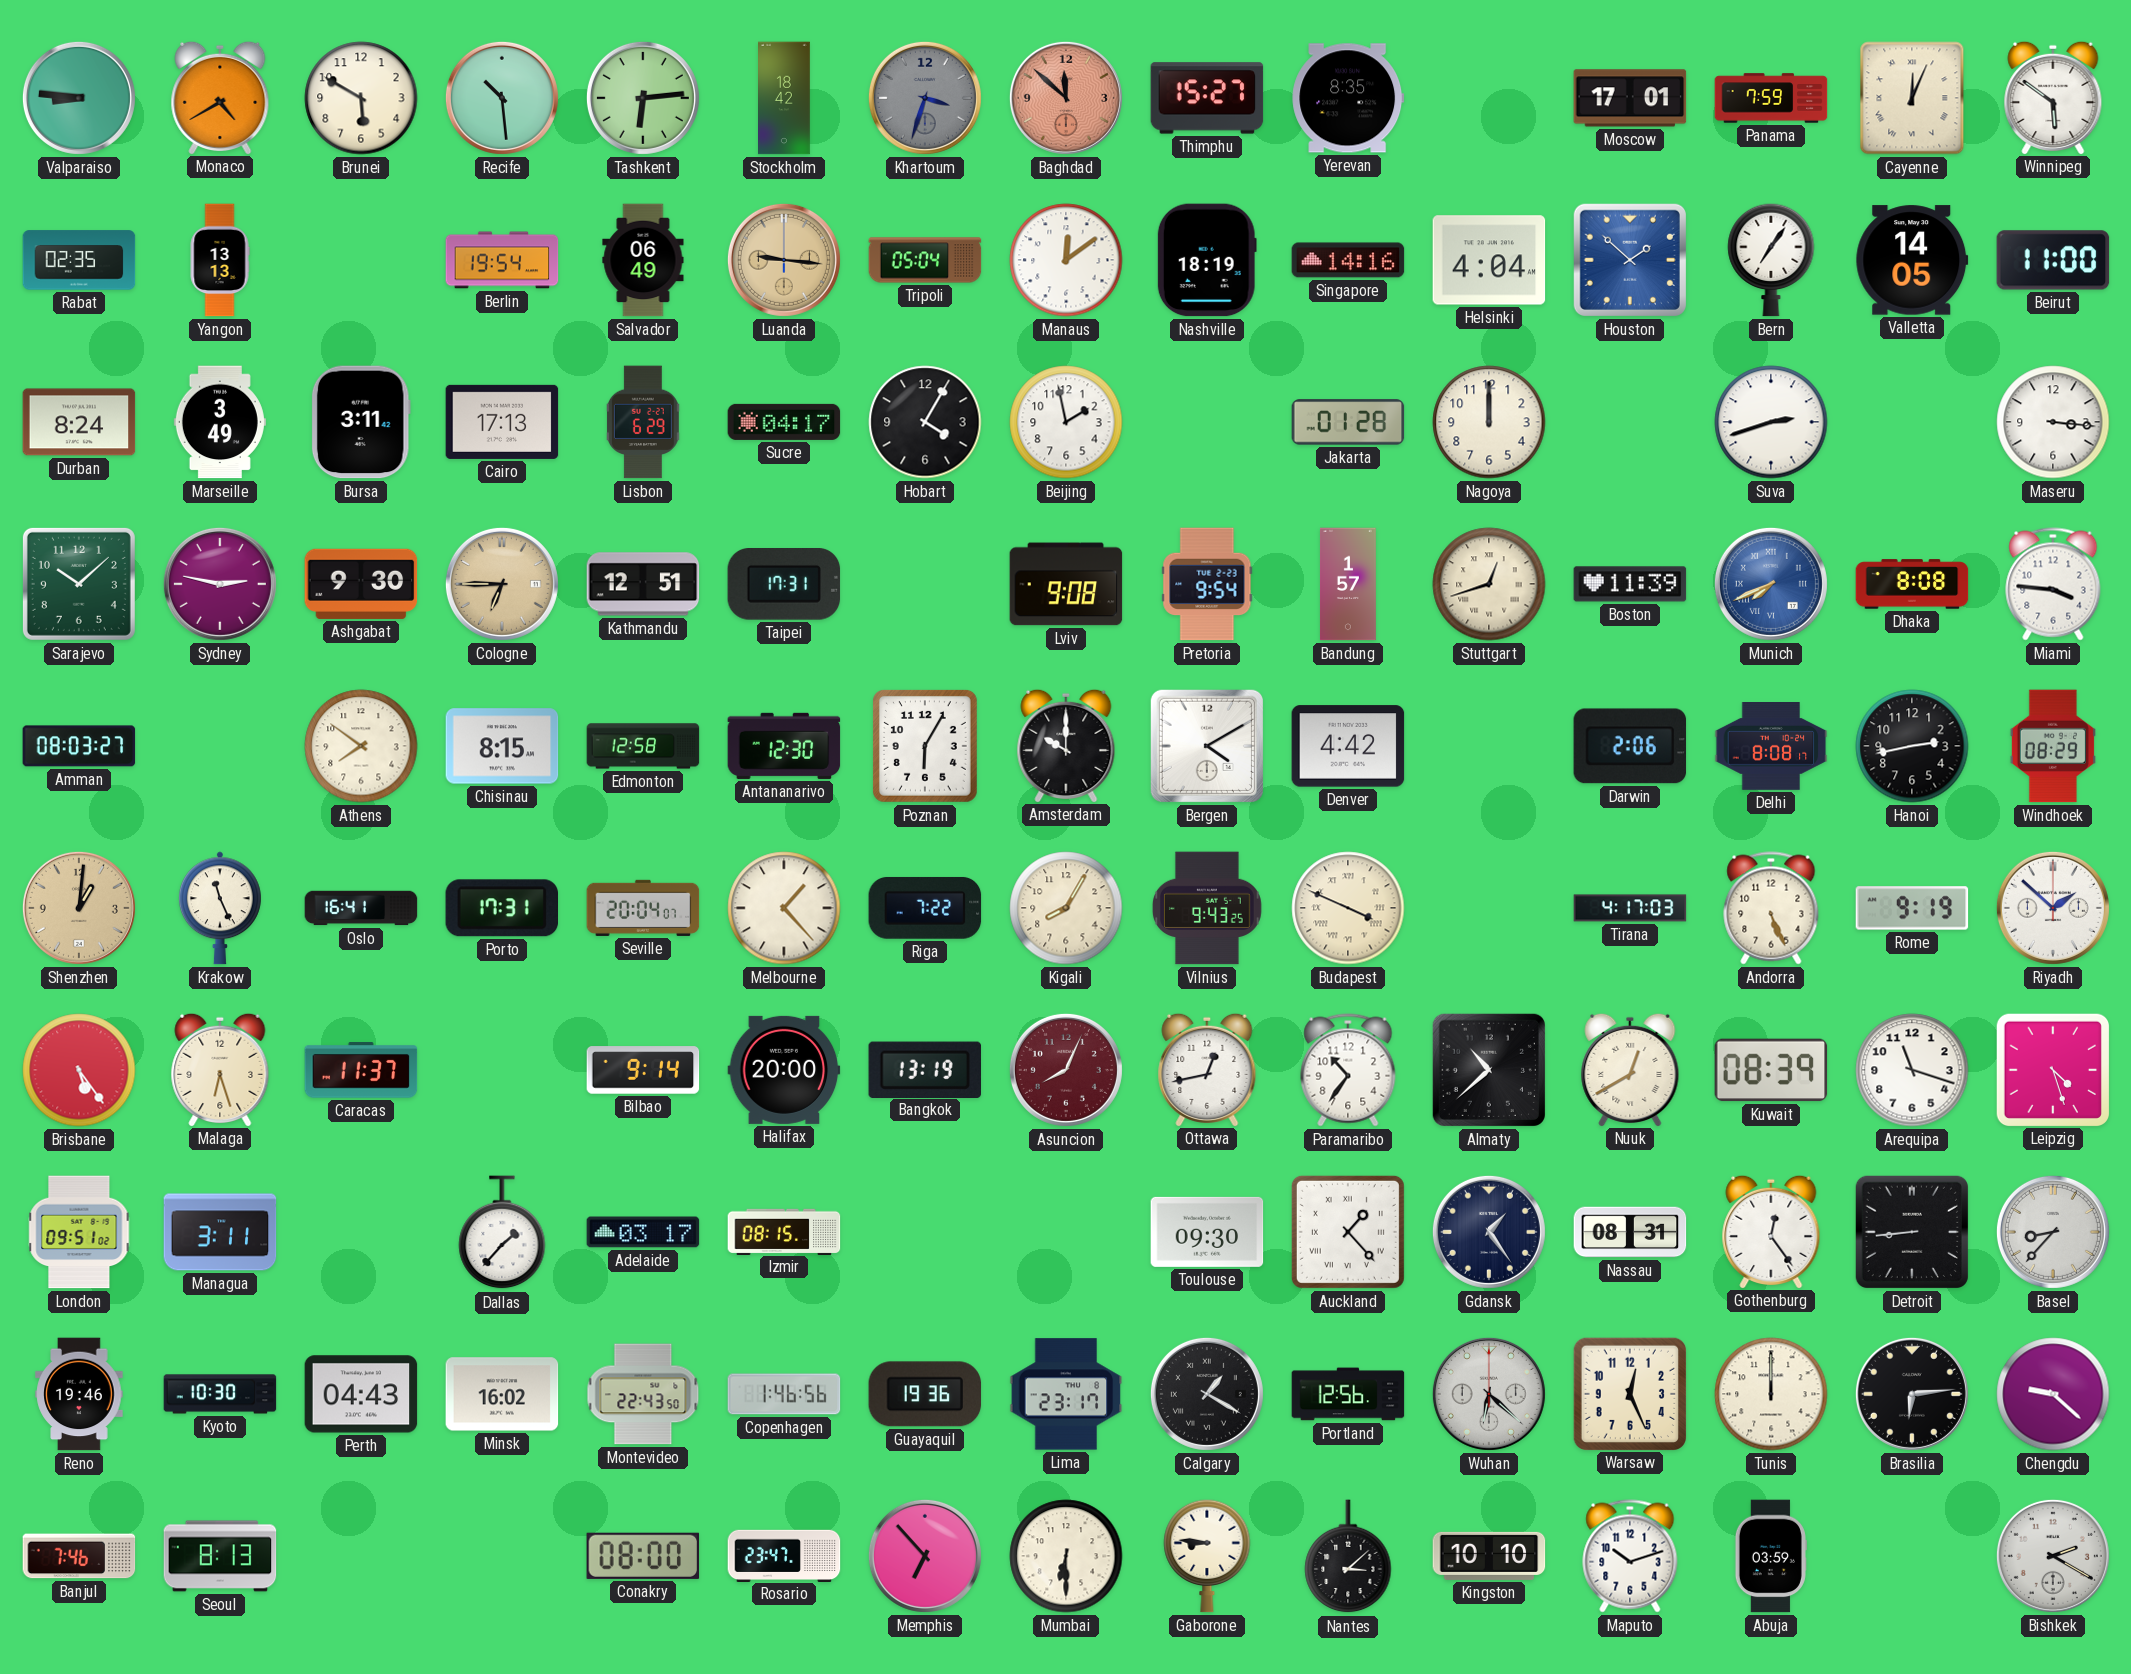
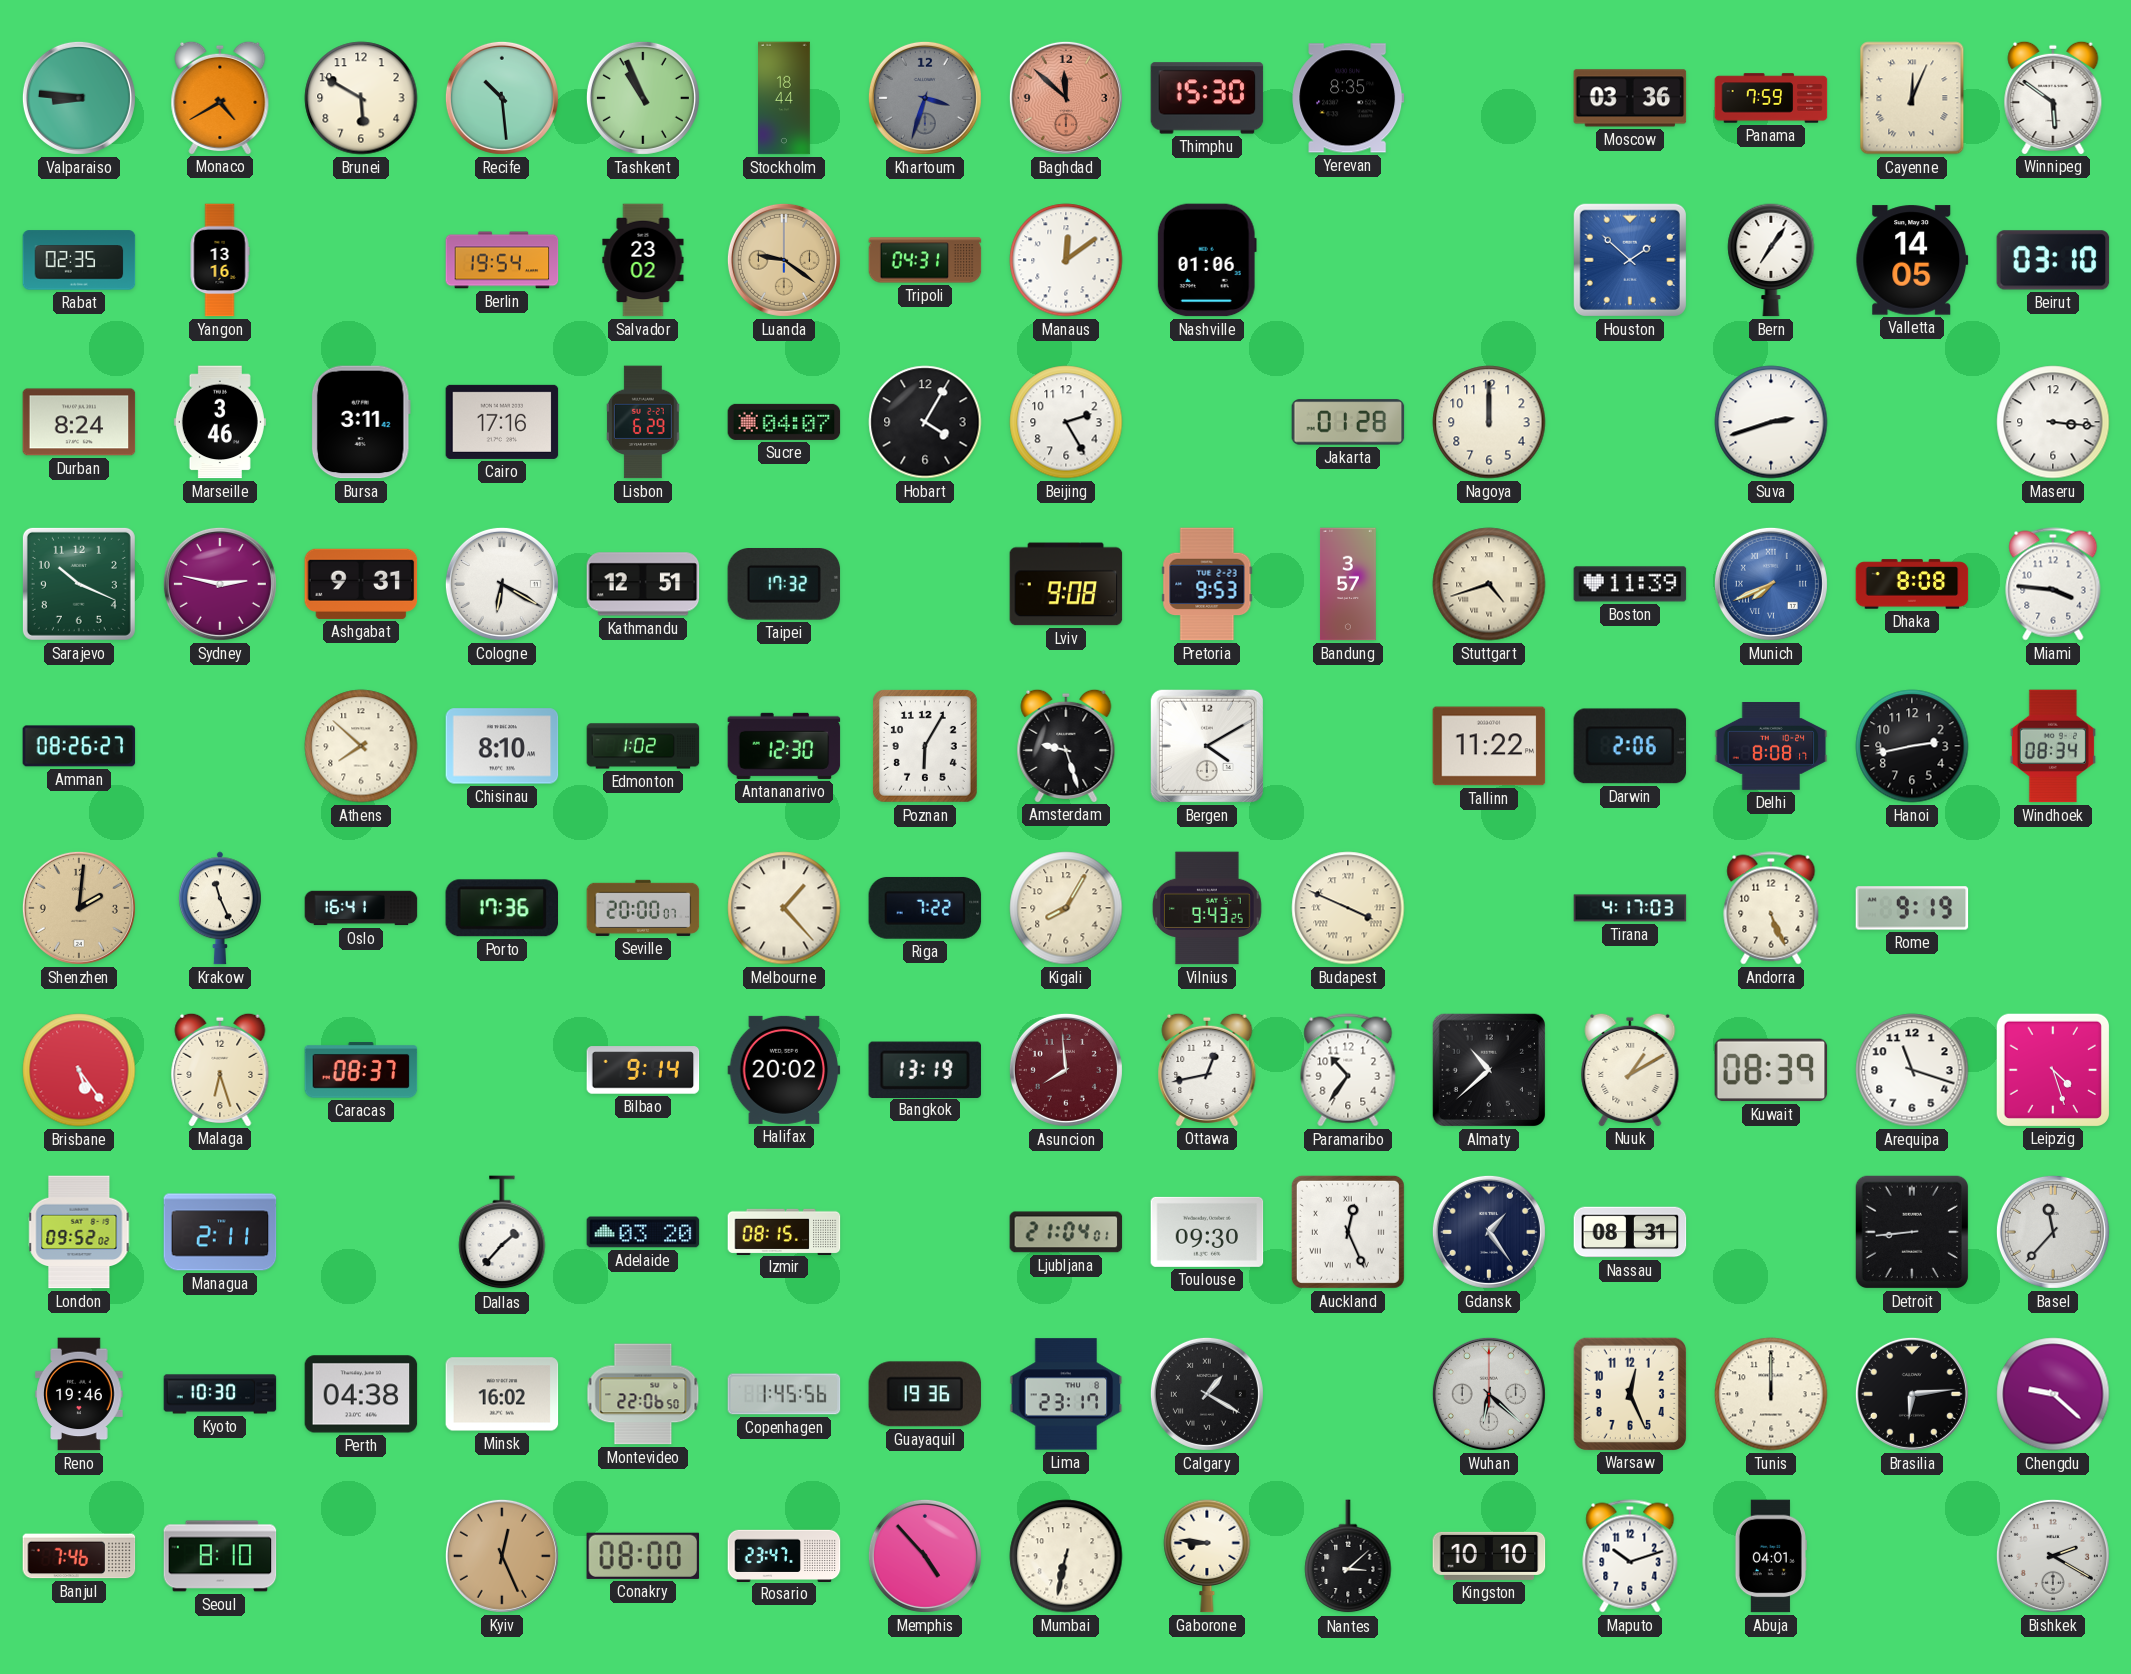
Tashkent: 6:14 -> 10:56 (643, 98)
Stockholm: 18:42 -> 18:44 (785, 98)
Thimphu: 15:27 -> 15:30 (1207, 98)
Moscow: 17:01 -> 03:36 (1630, 98)
Yangon: 13:13 -> 13:16 (220, 260)
Salvador: 06:49 -> 23:02 (643, 260)
Luanda: 9:16 -> 9:21 (784, 260)
Tripoli: 05:04 -> 04:31 (925, 260)
Nashville: 18:19 -> 01:06 (1207, 260)
Singapore: 14:16 -> none (1348, 260)
Helsinki: 4:04 -> none (1489, 260)
Beirut: 11:00 -> 03:10 (2053, 260)
Marseille: 3:49 -> 3:46 (220, 422)
Cairo: 17:13 -> 17:16 (502, 422)
Sucre: 04:17 -> 04:07 (784, 422)
Beijing: 1:58 -> 2:25 (1066, 422)
Sarajevo: 10:08 -> 10:19 (79, 584)
Ashgabat: 9:30 -> 9:31 (361, 584)
Cologne: 6:45 -> 6:20 (502, 584)
Cologne dial: champagne -> white (502, 584)
Taipei: 17:31 -> 17:32 (784, 585)
Pretoria: 9:54 -> 9:53 (1207, 584)
Bandung: 1:57 -> 3:57 (1348, 584)
Stuttgart: 12:42 -> 4:42 (1489, 584)
Amman: 08:03 -> 08:26 (79, 746)
Athens: 7:51 -> 7:52 (361, 746)
Chisinau: 8:15 -> 8:10 (502, 746)
Edmonton: 12:58 -> 1:02 (643, 746)
Amsterdam: 10:00 -> 9:27 (1066, 745)
Denver: 4:42 -> none (1348, 746)
Tallinn: none -> 11:22 (1489, 746)
Windhoek: 08:29 -> 08:34 (2053, 746)
Shenzhen: 1:01 -> 2:01 (79, 908)
Porto: 17:31 -> 17:36 (501, 908)
Seville: 20:04 -> 20:00 (643, 908)
Riyadh: 1:52 -> none (2053, 908)
Caracas: 11:37 -> 08:37 (361, 1070)
Halifax: 20:00 -> 20:02 (784, 1070)
Asuncion: 8:04 -> 7:59 (1066, 1070)
Nuuk: 12:40 -> 1:10 (1630, 1069)
London: 09:51 -> 09:52 (79, 1232)
Managua: 3:11 -> 2:11 (220, 1232)
Adelaide: 03:17 -> 03:20 (643, 1232)
Ljubljana: none -> 21:04 (1066, 1232)
Auckland: 1:23 -> 12:26 (1348, 1232)
Gothenburg: 12:24 -> none (1771, 1231)
Basel: 8:37 -> 11:37 (2053, 1232)
Perth: 04:43 -> 04:38 (361, 1394)
Montevideo: 22:43 -> 22:06 (643, 1394)
Copenhagen: 1:46 -> 1:45 (784, 1394)
Portland: 12:56 -> none (1348, 1394)
Seoul: 8:13 -> 8:10 (220, 1556)
Kyiv: none -> 12:26 (502, 1556)
Memphis: 6:53 -> 4:53 (925, 1556)
Mumbai: 6:30 -> 6:32 (1066, 1556)
Abuja: 03:59 -> 04:01 (1770, 1556)
